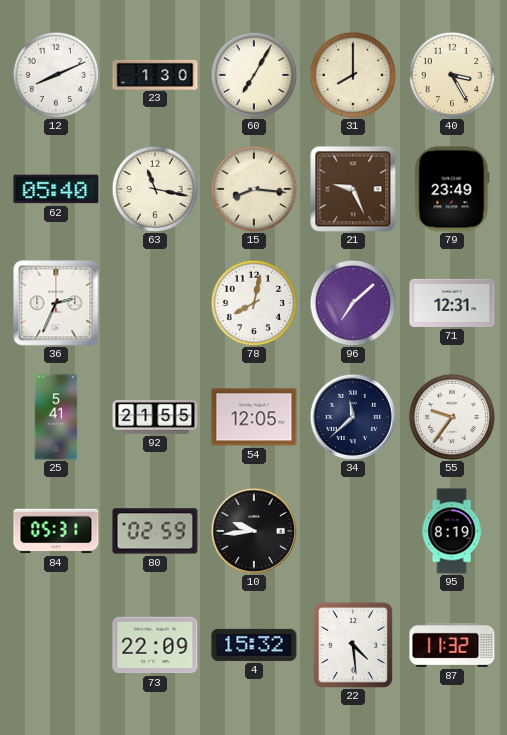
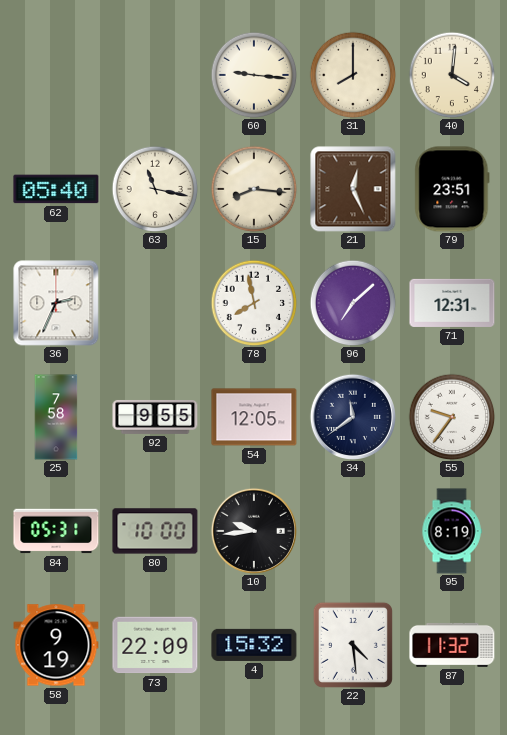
12: 8:11 -> none (56, 75)
23: 1:30 -> none (155, 74)
60: 7:05 -> 9:16 (254, 75)
40: 3:25 -> 4:01 (452, 75)
21: 9:26 -> 12:26 (353, 189)
79: 23:49 -> 23:51 (452, 189)
78: 8:02 -> 7:58 (254, 303)
25: 5:41 -> 7:58 (56, 417)
92: 21:55 -> 9:55 (155, 417)
34: 11:38 -> 11:39 (352, 416)
80: 02:59 -> 10:00 (155, 531)
58: none -> 9:19 (56, 645)
